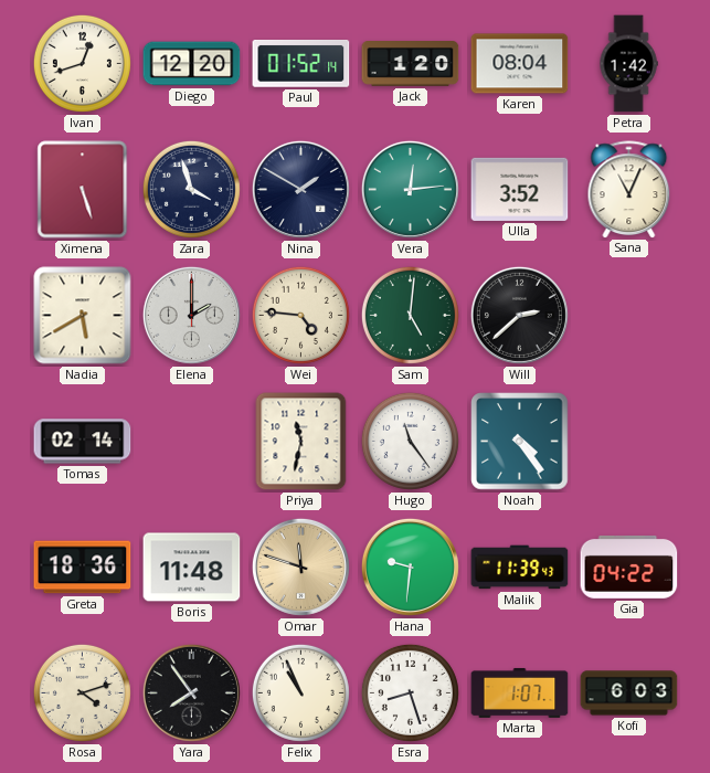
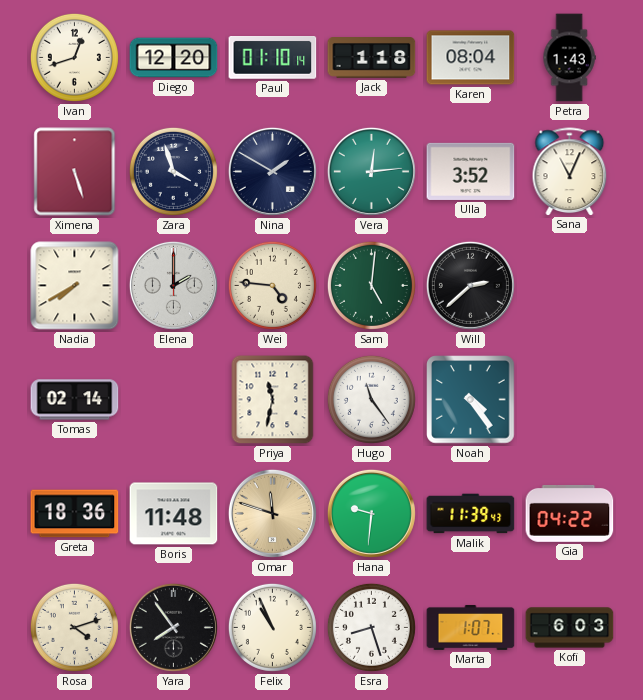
Paul: 01:52 -> 01:10 (273, 58)
Jack: 1:20 -> 1:18 (372, 58)
Petra: 1:42 -> 1:43 (569, 58)
Nadia: 5:40 -> 7:40 (75, 286)
